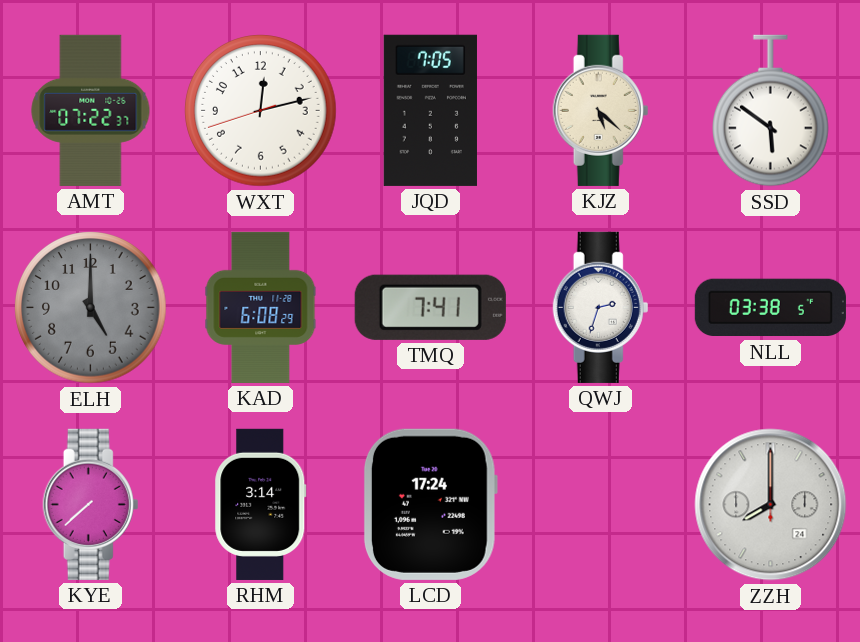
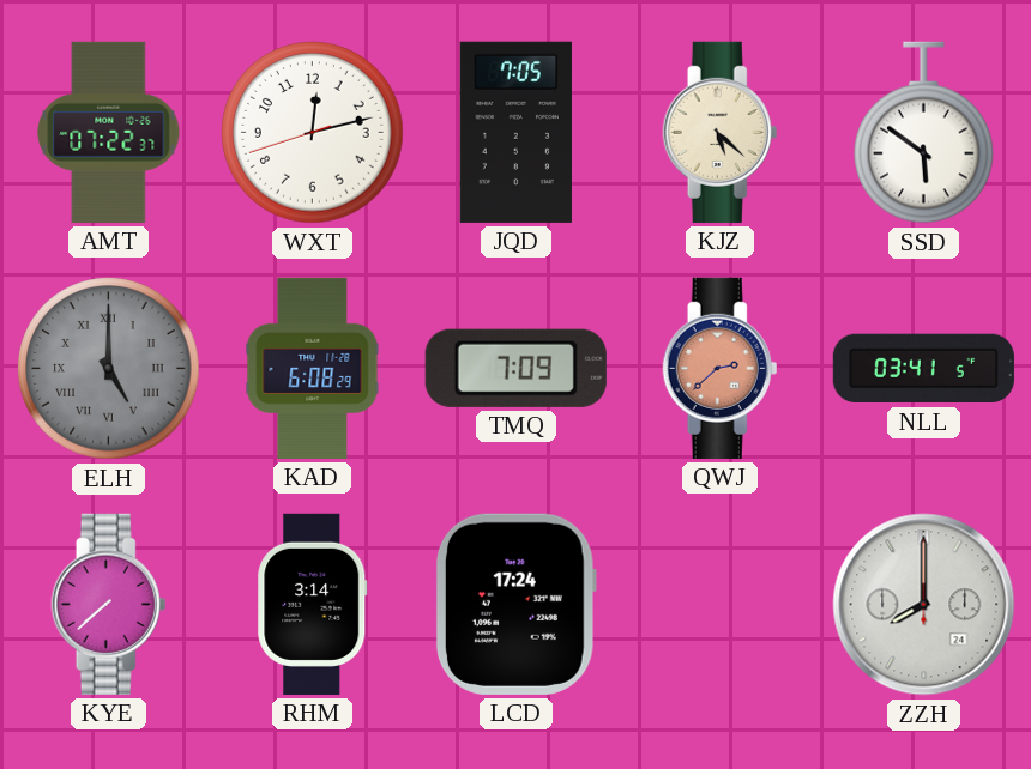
ELH numerals: Arabic -> Roman (109, 369)
TMQ: 7:41 -> 7:09 (515, 368)
QWJ: 2:33 -> 2:38 (721, 368)
QWJ dial: white -> salmon (721, 368)
NLL: 03:38 -> 03:41 (923, 369)
